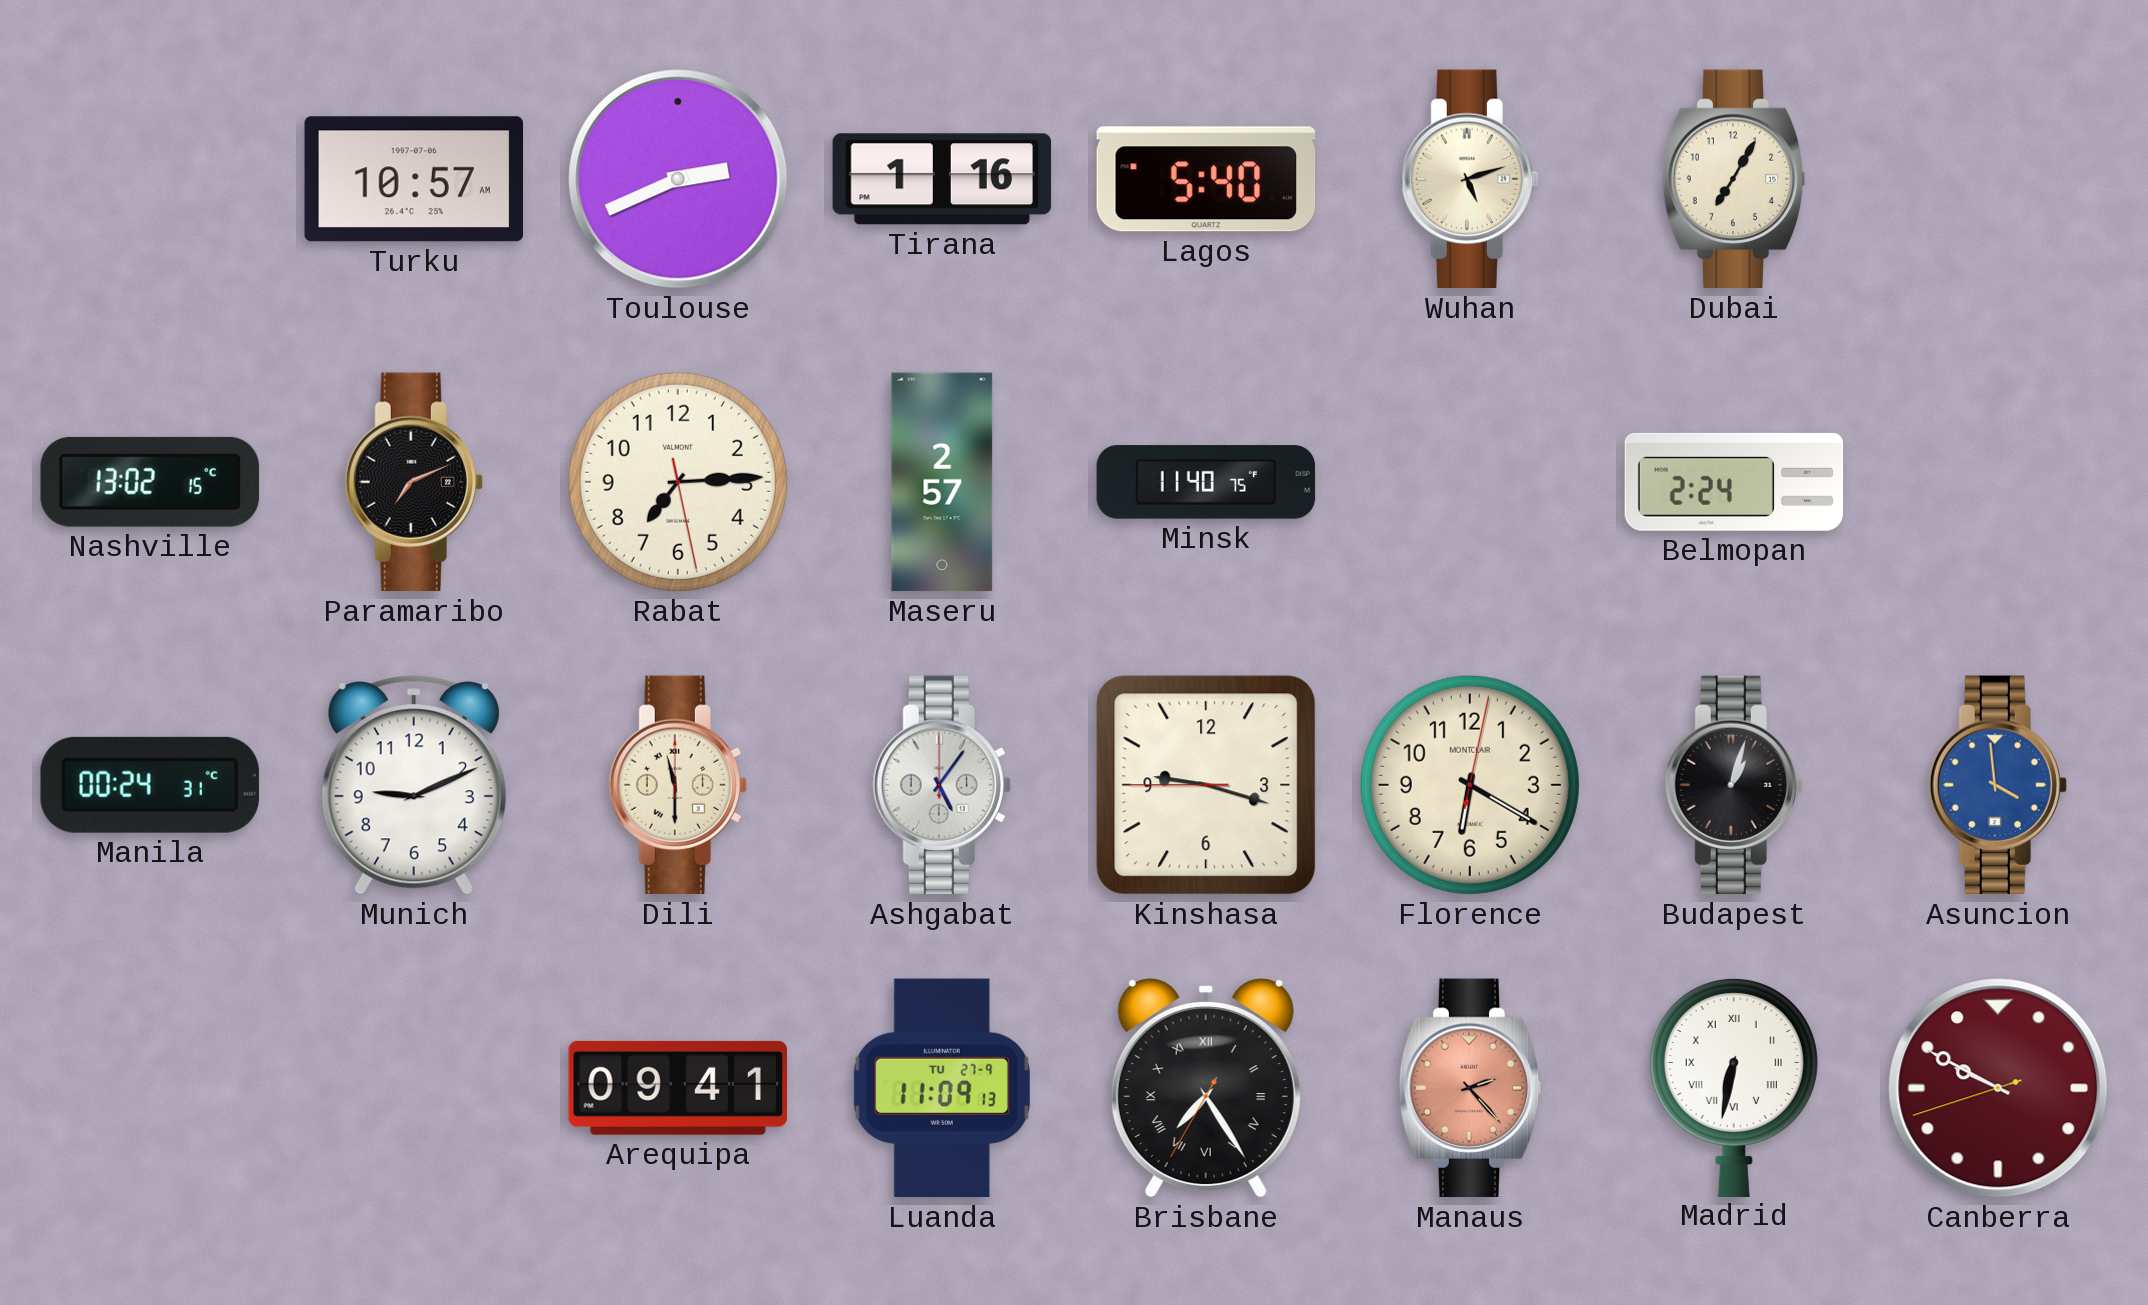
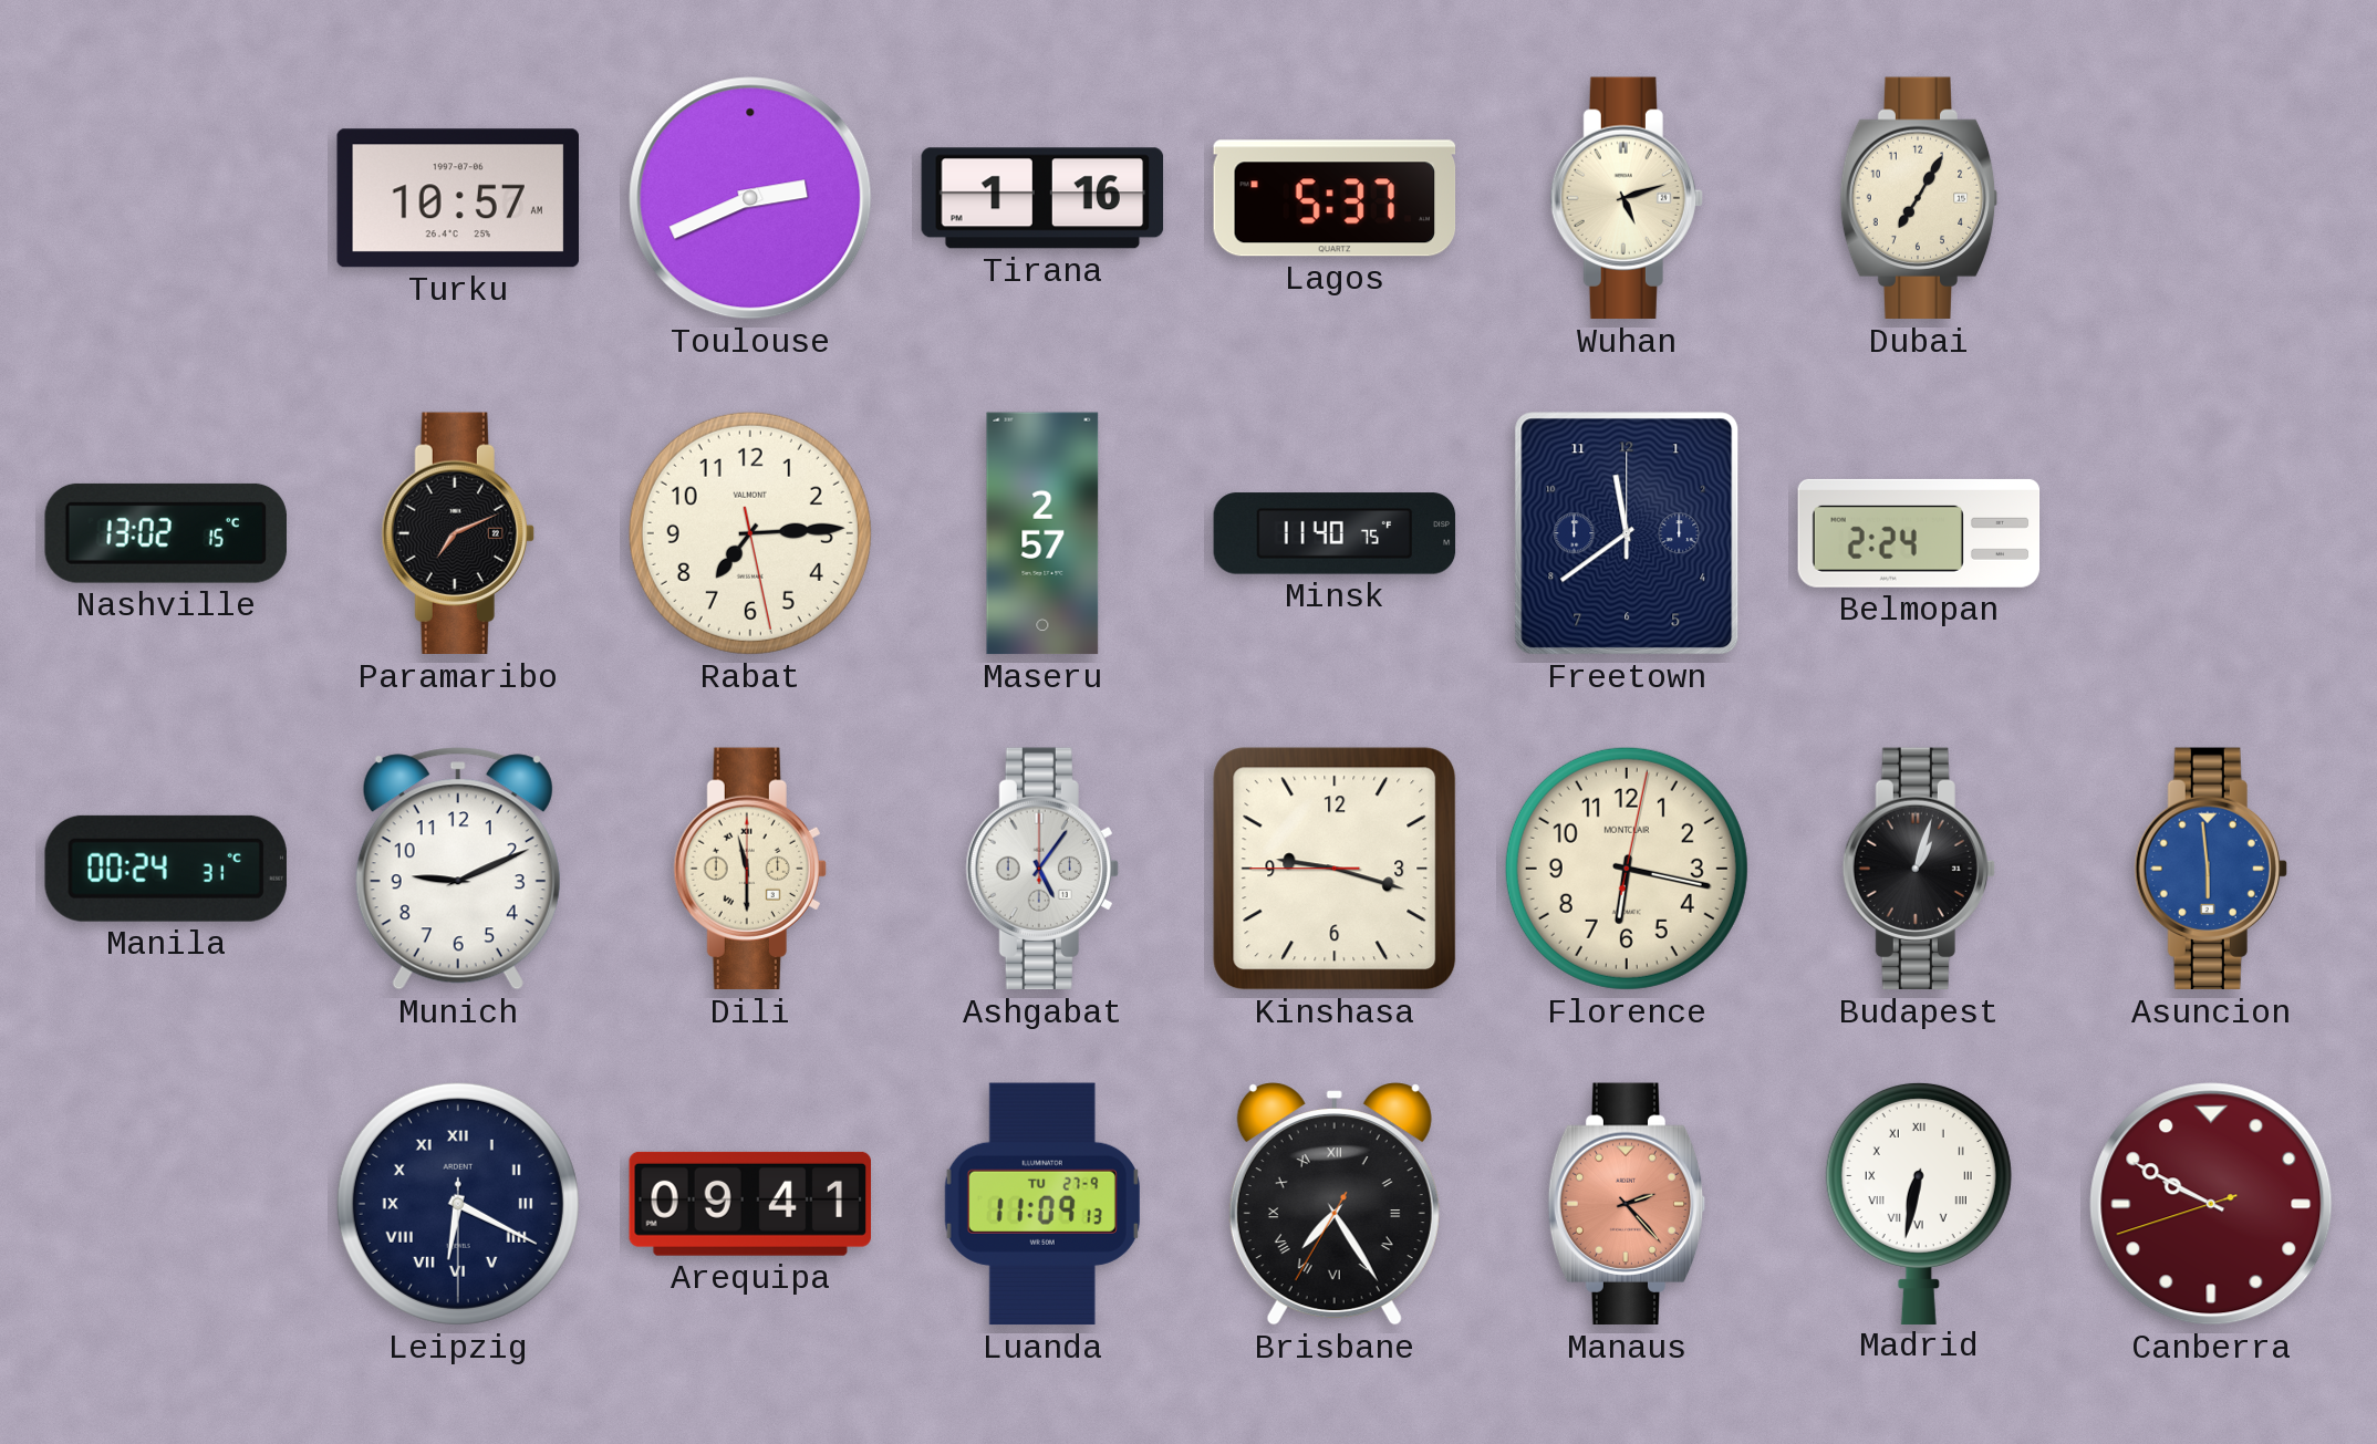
Lagos: 5:40 -> 5:37 (1335, 198)
Freetown: none -> 11:39 (1627, 533)
Florence: 6:20 -> 6:17 (1627, 869)
Asuncion: 3:59 -> 5:59 (2211, 869)
Leipzig: none -> 6:19 (458, 1204)
